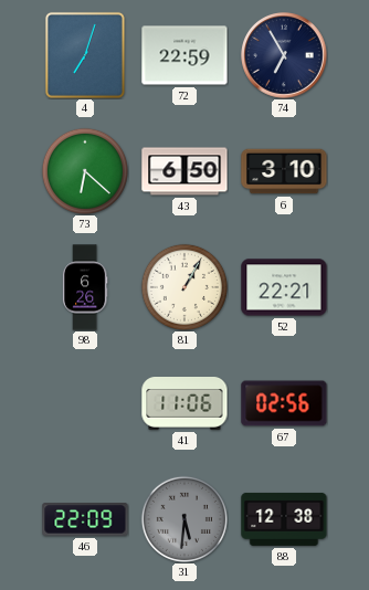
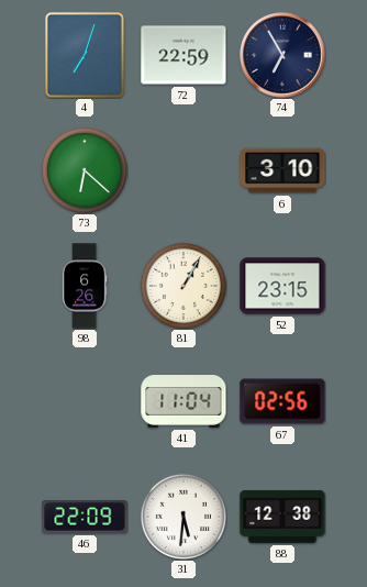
43: 6:50 -> none (184, 171)
52: 22:21 -> 23:15 (282, 286)
41: 11:06 -> 11:04 (183, 402)
31 dial: grey -> white (183, 517)
